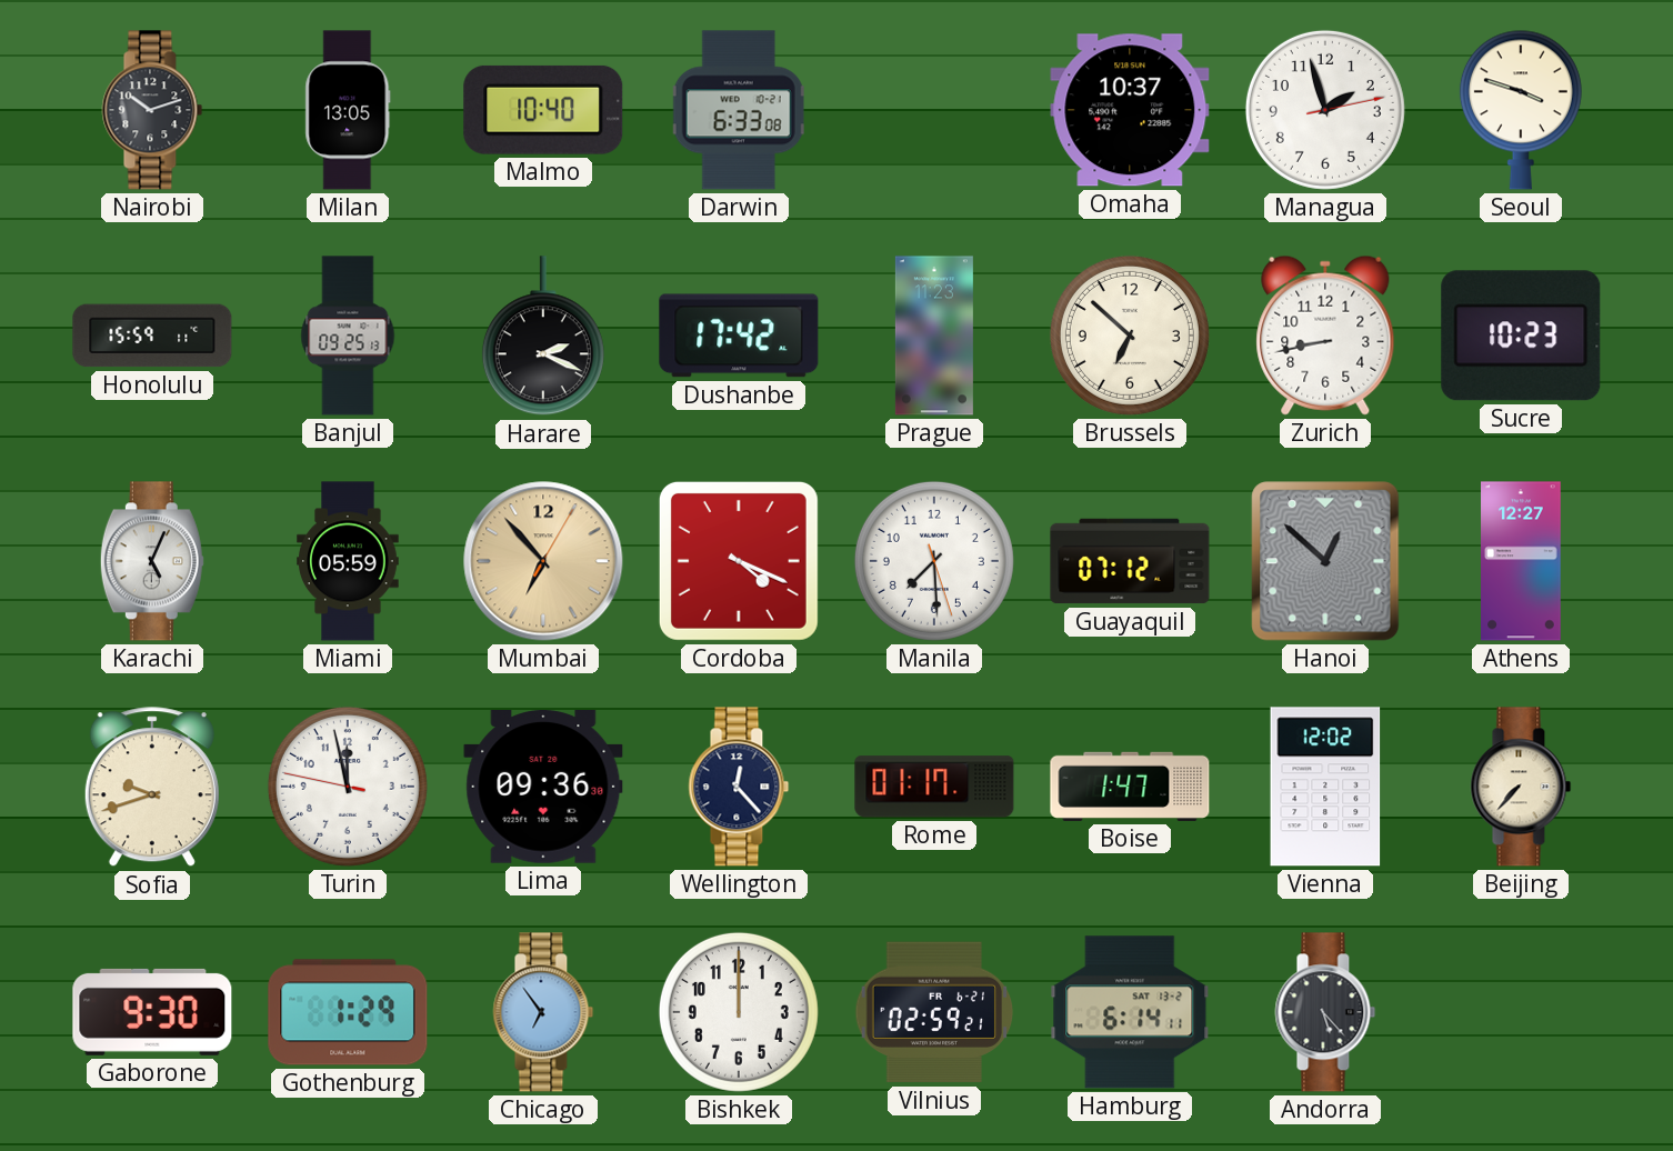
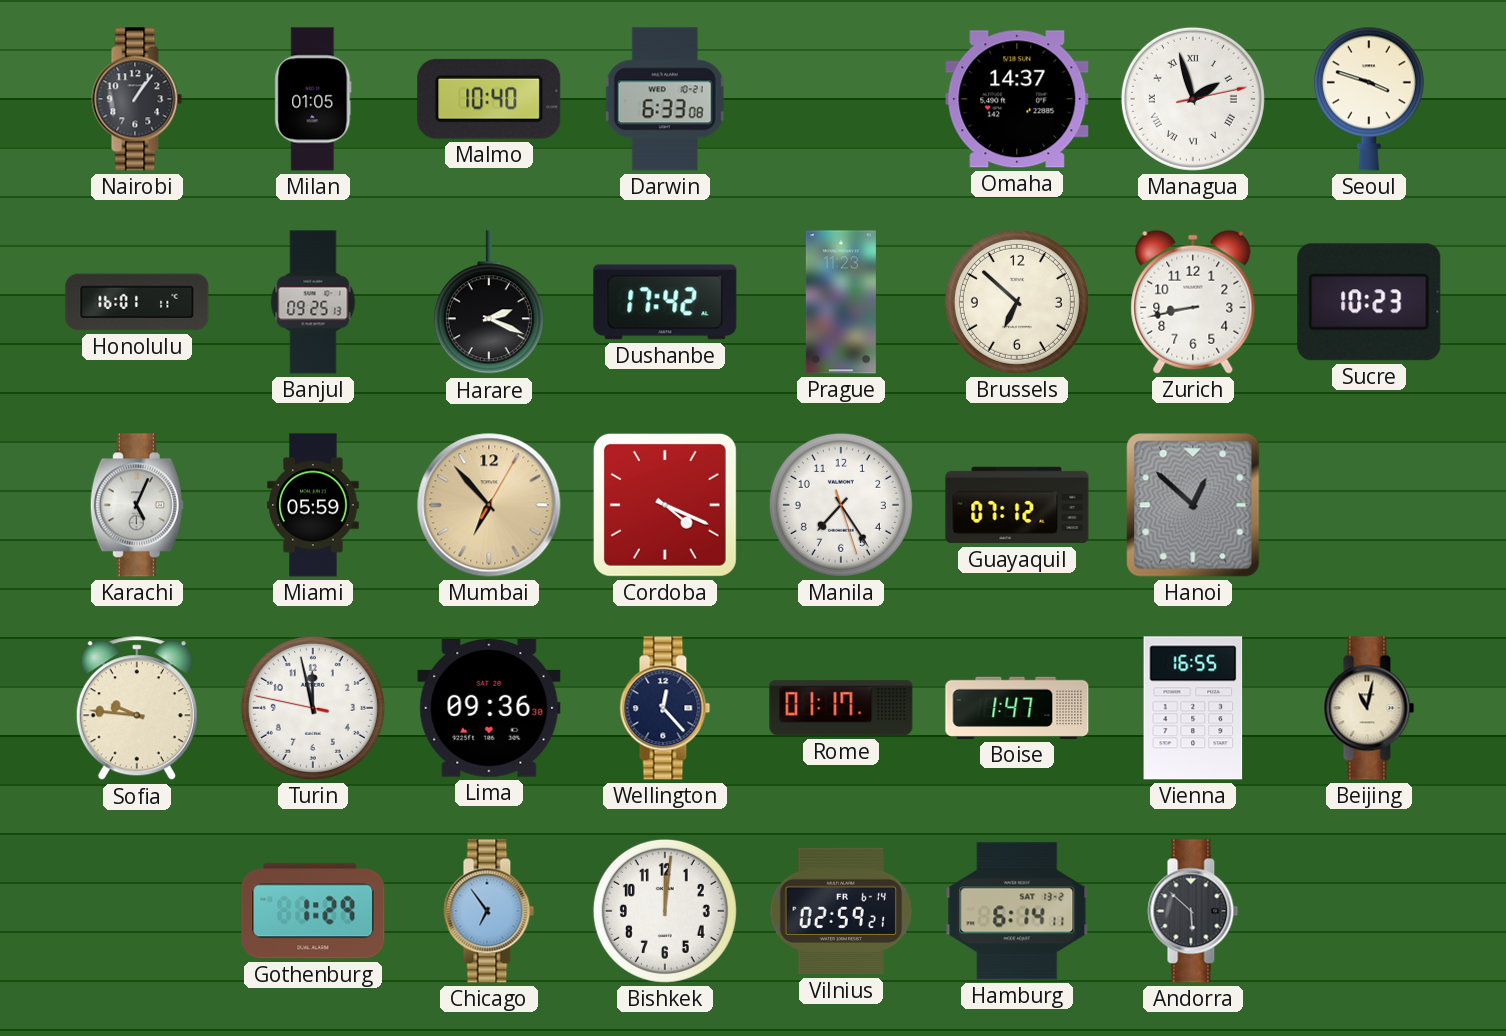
Nairobi: 10:12 -> 1:06 (137, 99)
Milan: 13:05 -> 01:05 (313, 99)
Omaha: 10:37 -> 14:37 (1017, 99)
Managua numerals: Arabic -> Roman (1193, 99)
Honolulu: 15:59 -> 16:01 (137, 302)
Manila: 7:29 -> 7:24 (841, 505)
Athens: 12:27 -> none (1522, 561)
Sofia: 9:42 -> 9:46 (137, 709)
Vienna: 12:02 -> 16:55 (1193, 708)
Beijing: 7:37 -> 11:02 (1369, 708)
Gaborone: 9:30 -> none (152, 1012)
Bishkek: 12:00 -> 12:01 (665, 911)
Vilnius date: FR 6-21 -> FR 6-14 (841, 911)
Andorra: 5:23 -> 5:52 (1193, 911)
